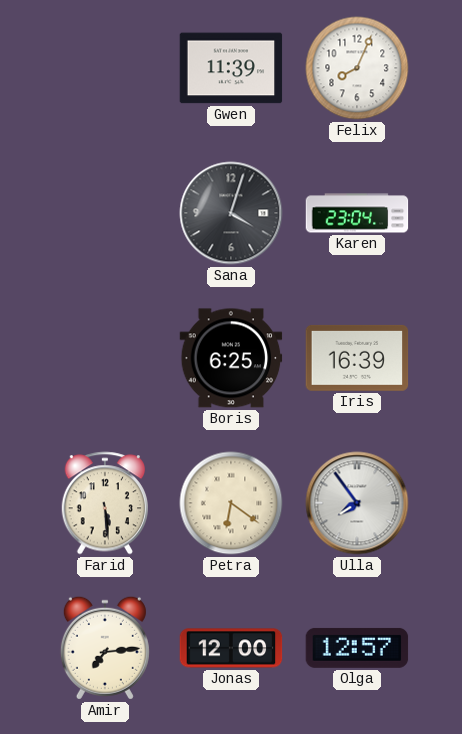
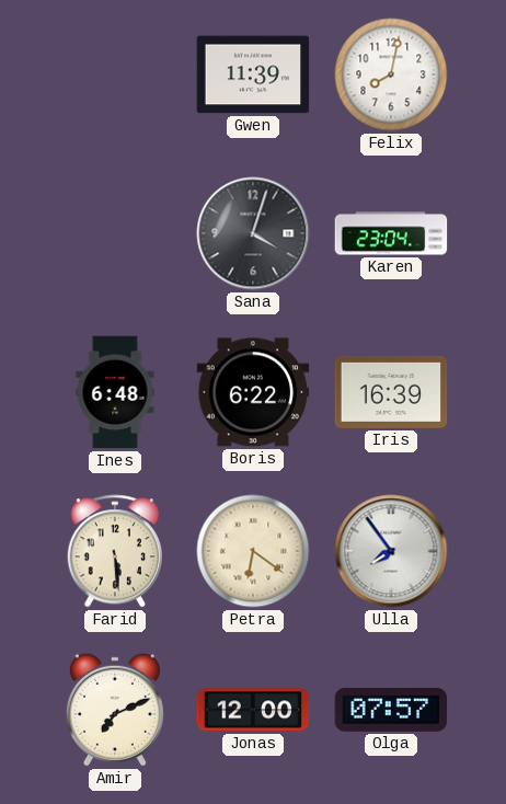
Felix: 8:04 -> 8:02 (391, 74)
Ines: none -> 6:48 (115, 392)
Boris: 6:25 -> 6:22 (253, 392)
Amir: 7:14 -> 7:11 (115, 710)
Olga: 12:57 -> 07:57 (391, 710)
